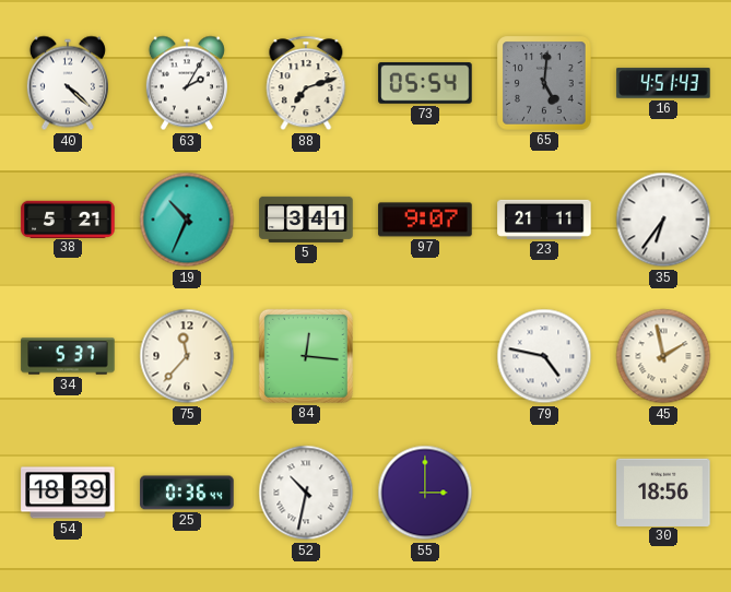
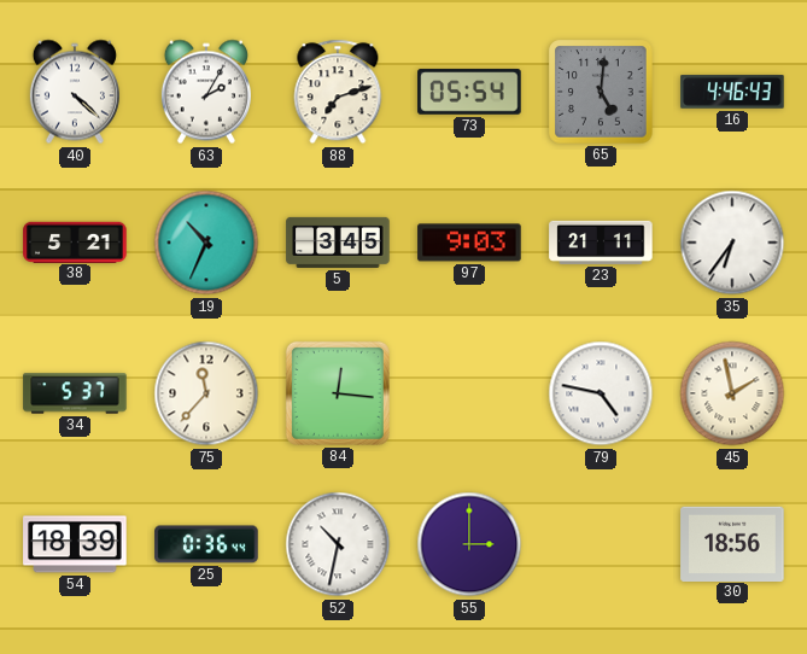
16: 4:51 -> 4:46 (732, 92)
5: 3:41 -> 3:45 (338, 243)
97: 9:07 -> 9:03 (469, 243)
